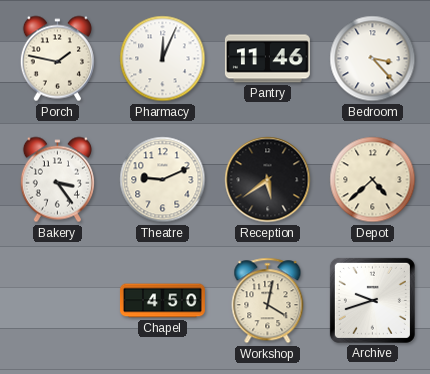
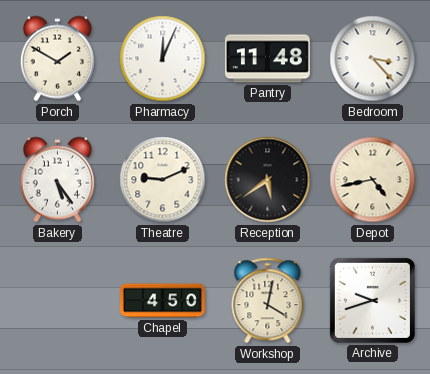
Porch: 1:47 -> 1:50 (57, 59)
Pantry: 11:46 -> 11:48 (267, 59)
Bakery: 3:24 -> 5:24 (57, 180)
Depot: 4:38 -> 4:43 (373, 180)
